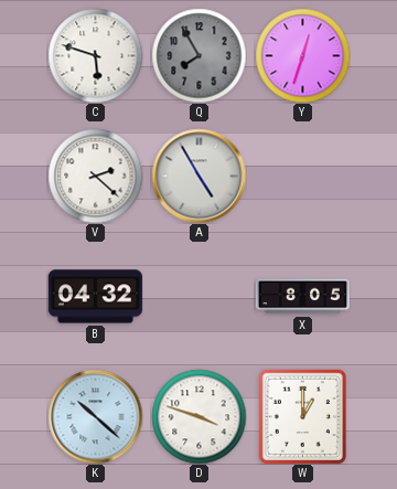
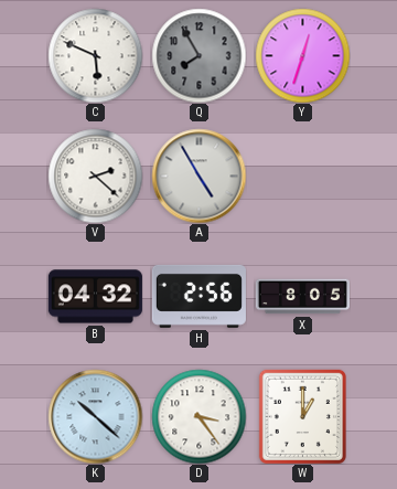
C: 5:48 -> 5:49 (95, 55)
H: none -> 2:56 (198, 296)
D: 3:48 -> 3:24 (198, 416)
